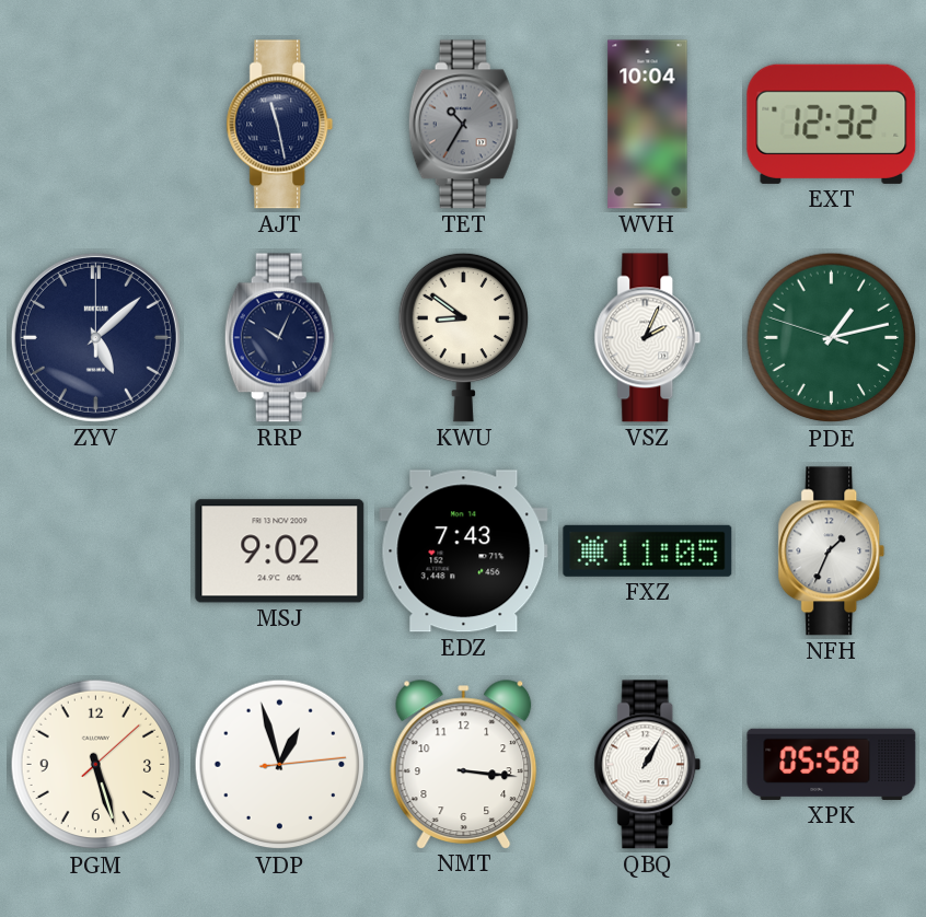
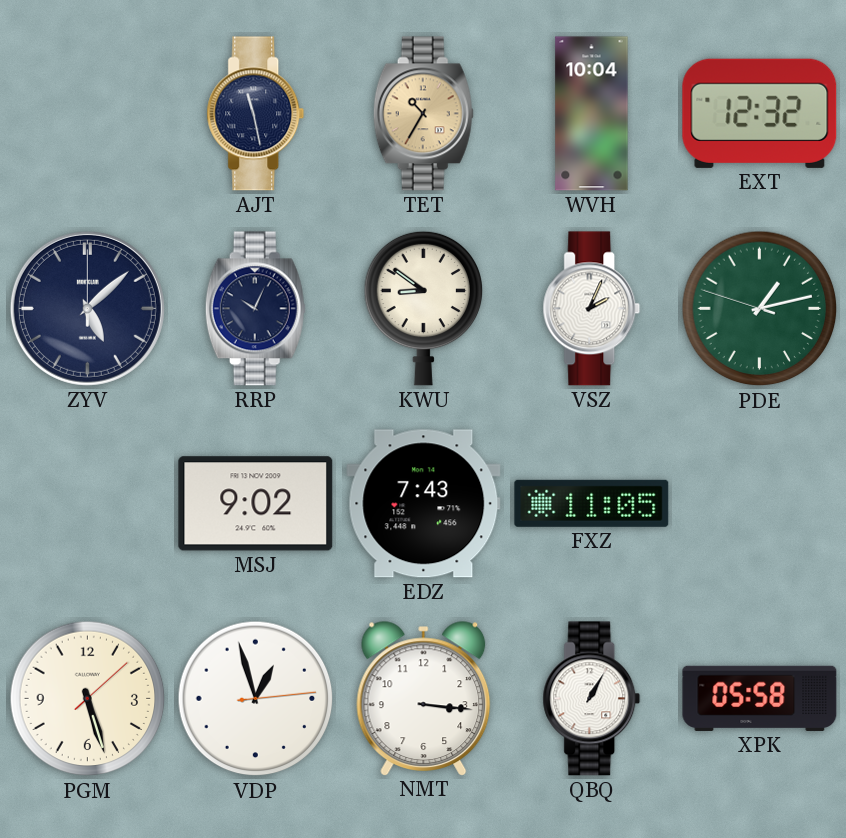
TET dial: grey -> champagne (423, 114)
NFH: 1:34 -> none (832, 552)
